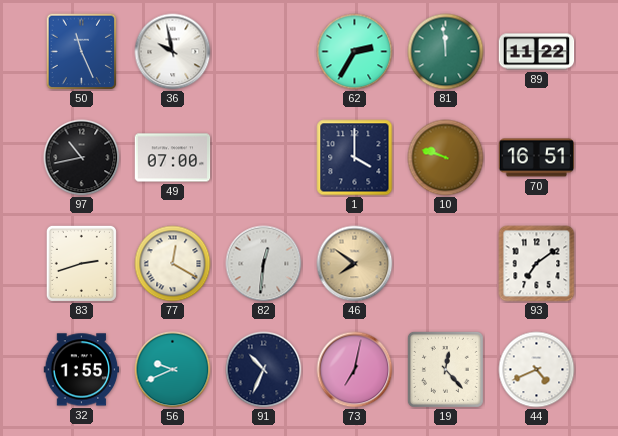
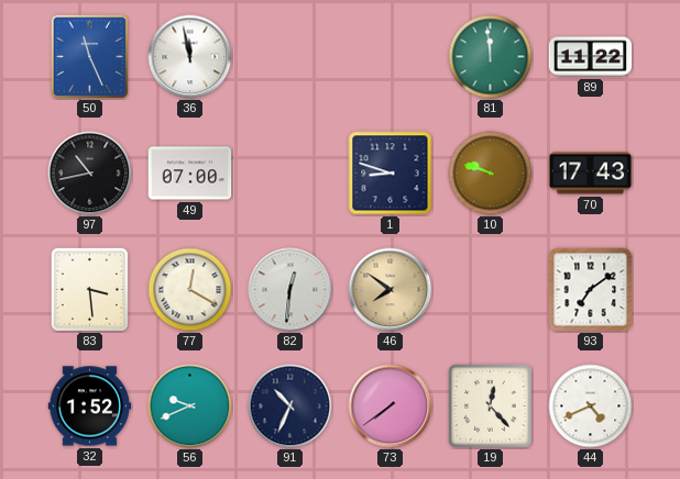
36: 9:58 -> 11:58 (190, 57)
62: 2:35 -> none (355, 52)
1: 4:00 -> 8:48 (391, 174)
70: 16:51 -> 17:43 (591, 174)
83: 2:42 -> 3:29 (89, 289)
32: 1:55 -> 1:52 (90, 406)
73: 7:02 -> 7:39 (391, 406)
